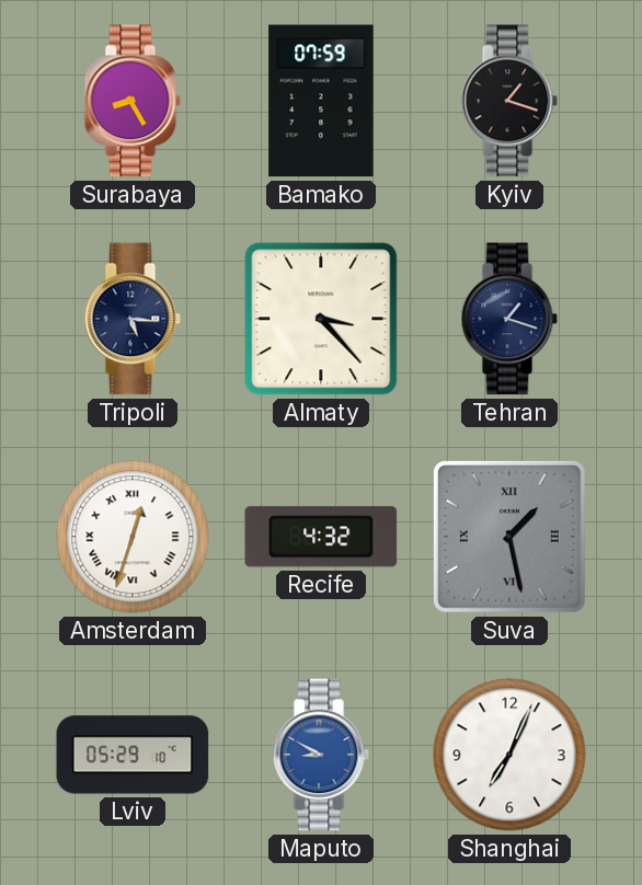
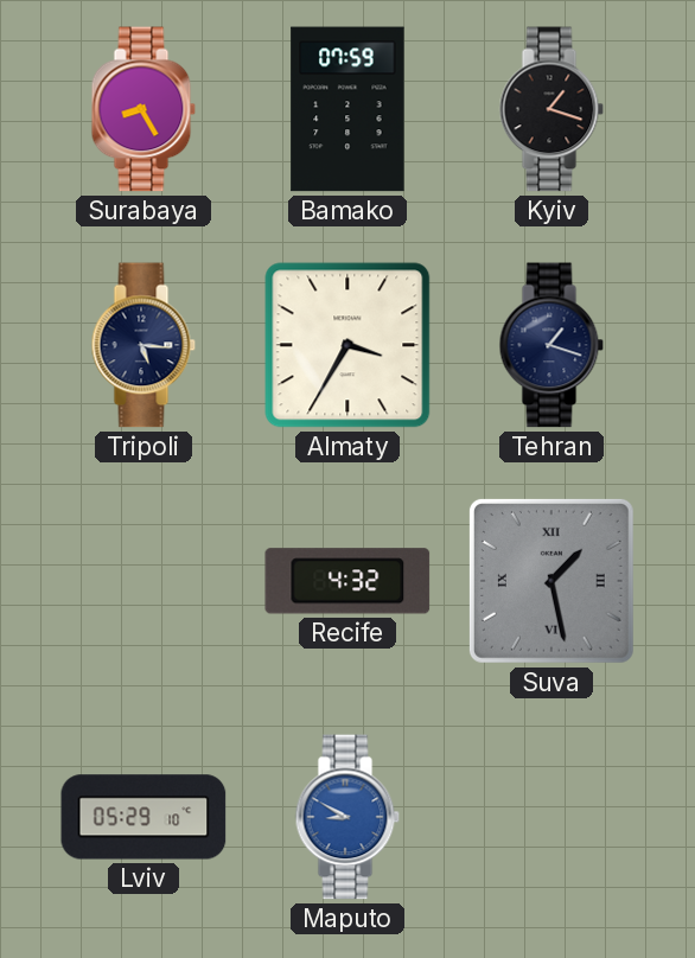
Almaty: 3:23 -> 3:35 (347, 345)
Amsterdam: 12:33 -> none (133, 537)
Shanghai: 7:04 -> none (509, 755)
